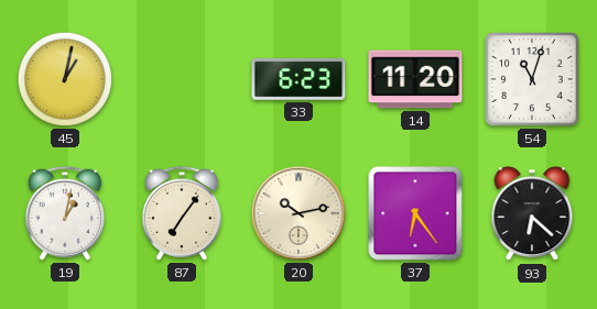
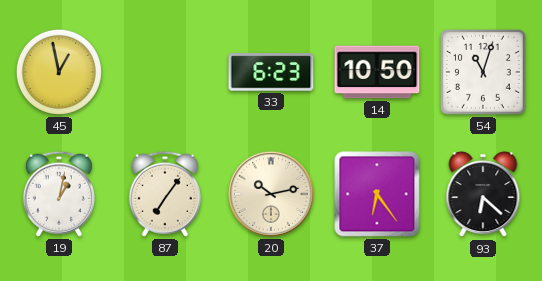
45: 1:02 -> 12:58 (59, 72)
14: 11:20 -> 10:50 (377, 72)
